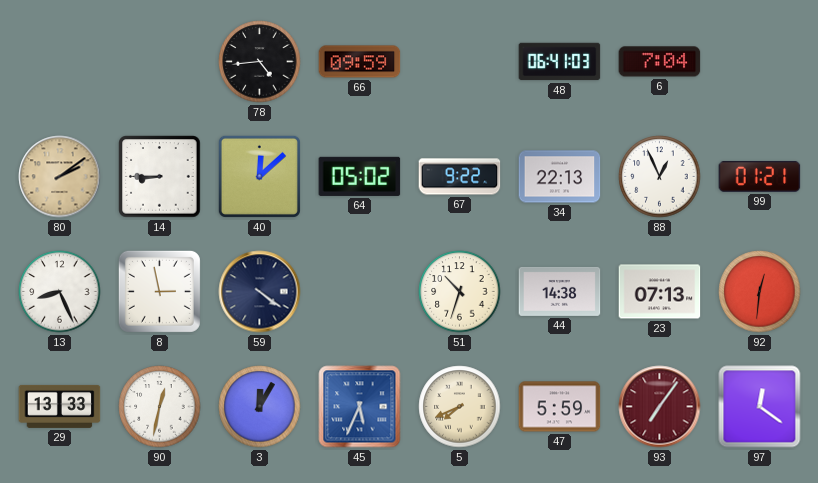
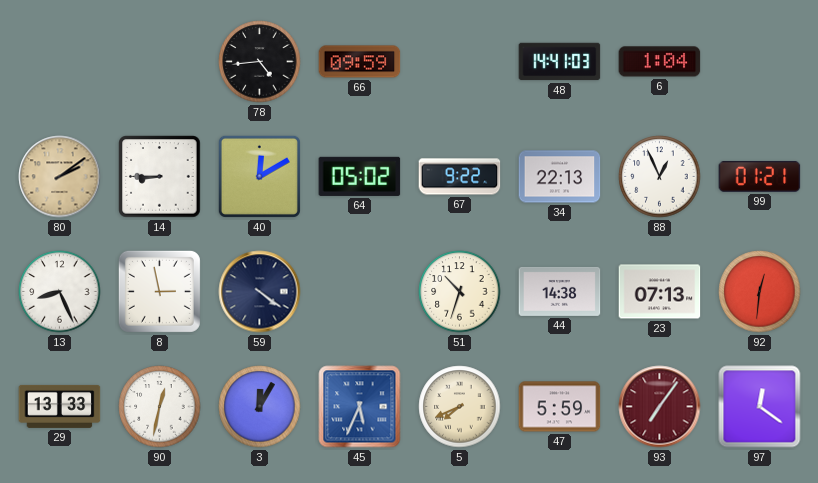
48: 06:41 -> 14:41 (560, 62)
6: 7:04 -> 1:04 (660, 62)
40: 12:08 -> 12:10 (259, 176)
